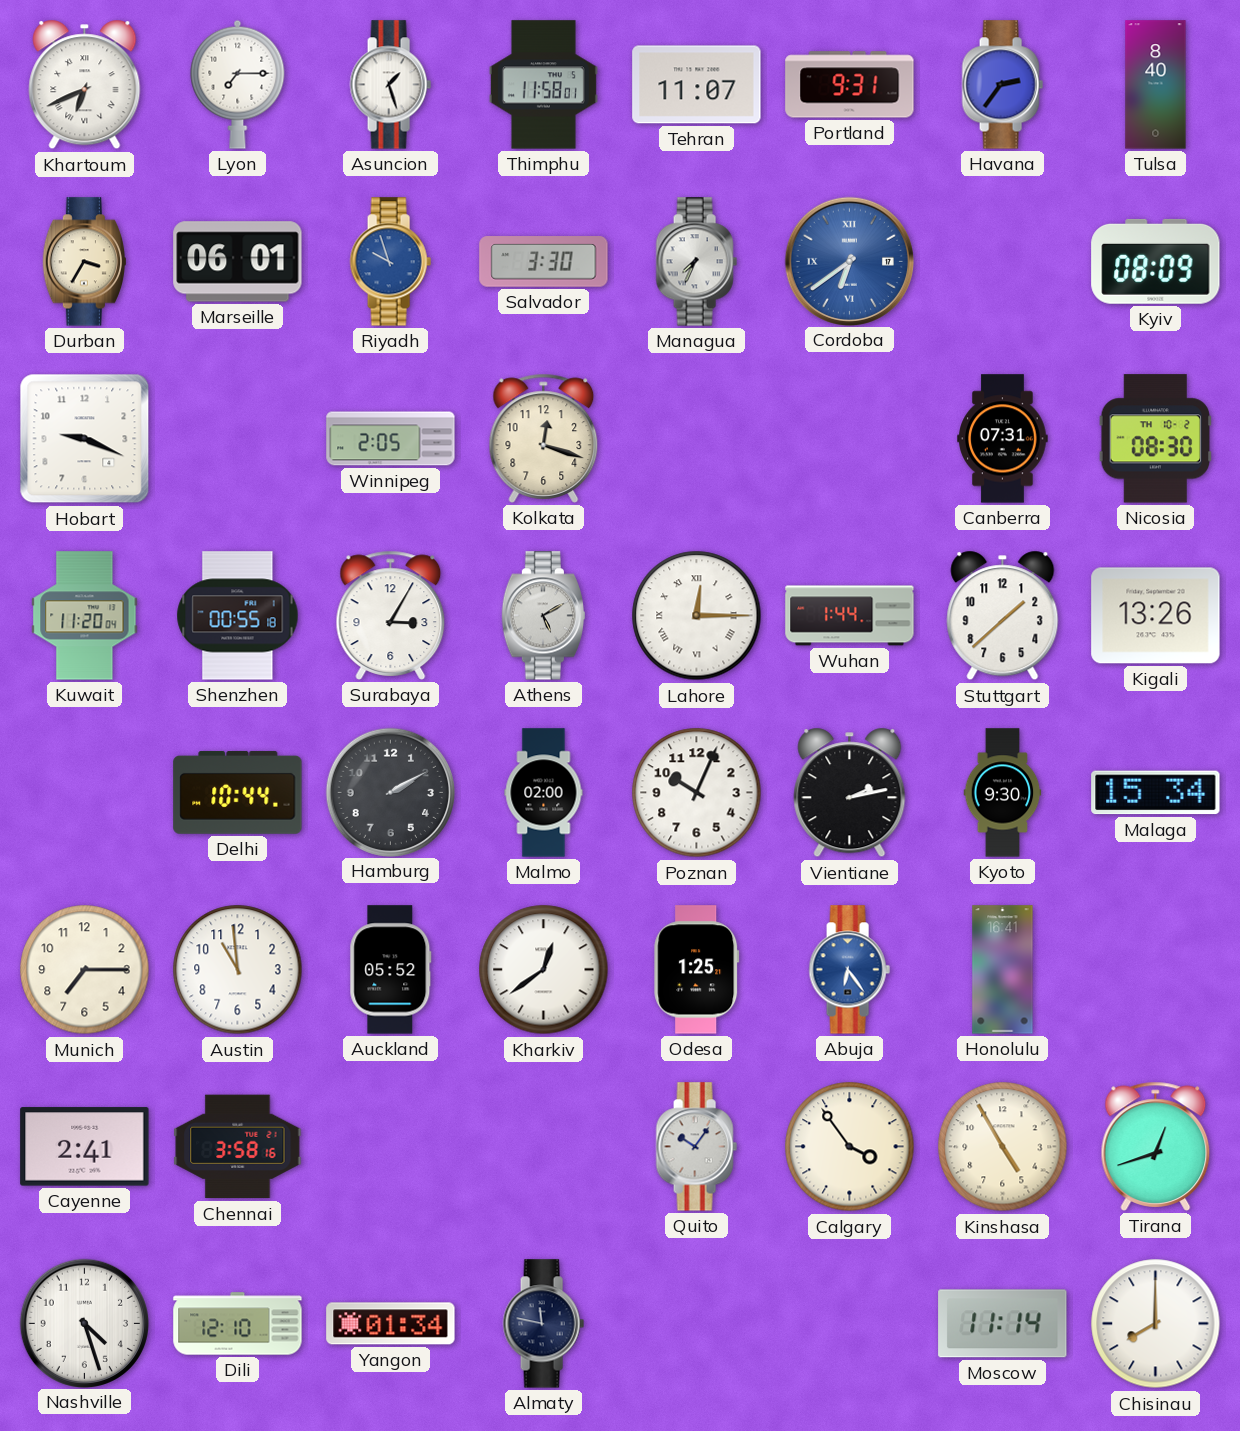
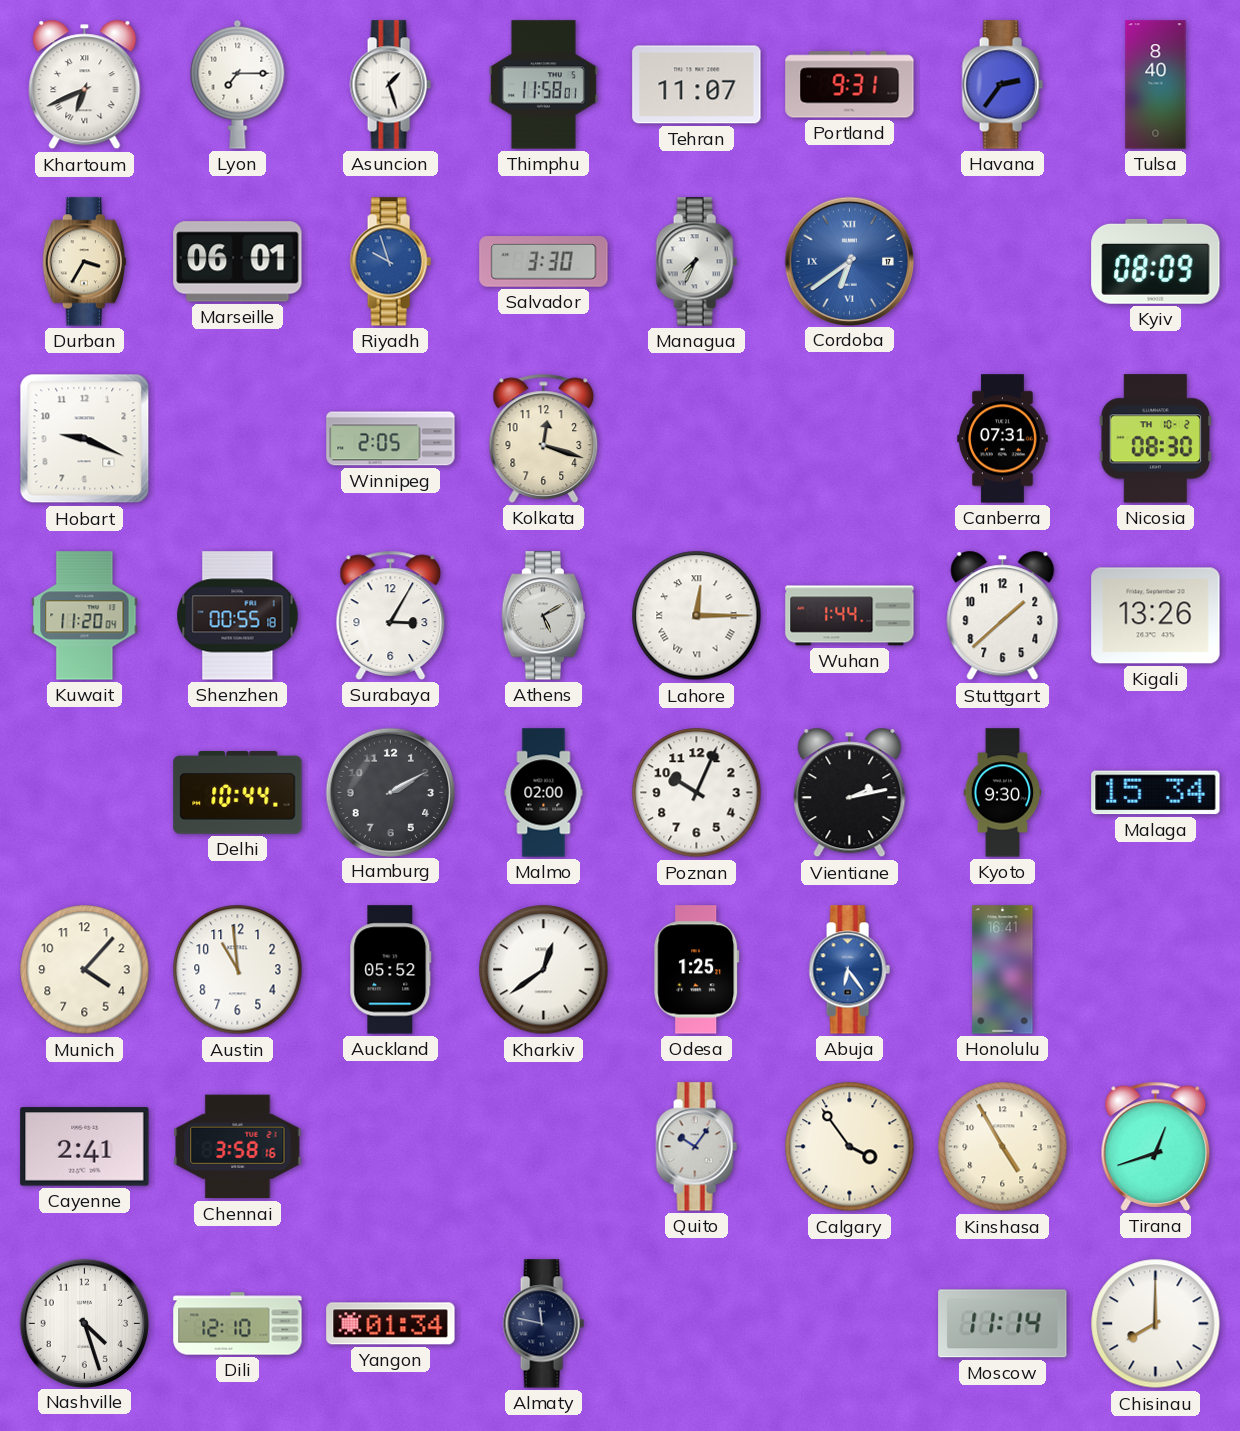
Munich: 7:15 -> 4:07 (85, 970)
